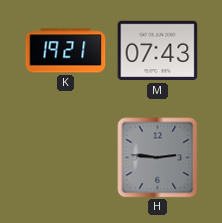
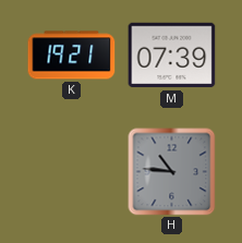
M: 07:43 -> 07:39 (172, 56)
H: 2:46 -> 10:46 (172, 172)
